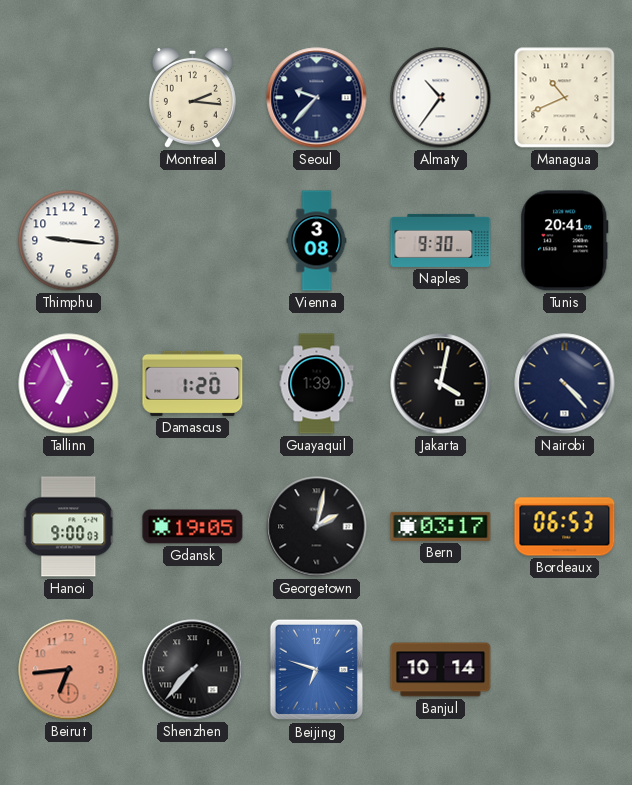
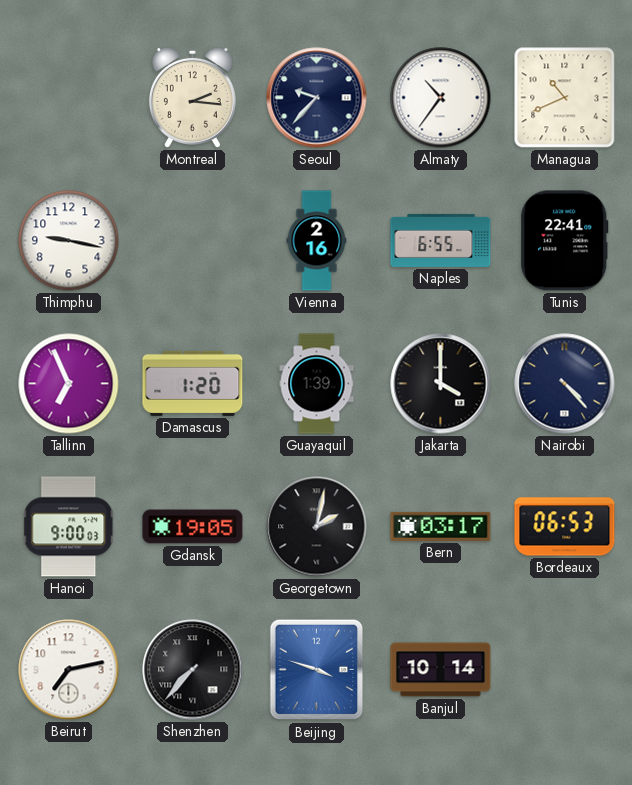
Thimphu: 9:16 -> 9:17 (69, 241)
Vienna: 3:08 -> 2:16 (317, 241)
Naples: 9:30 -> 6:55 (441, 240)
Tunis: 20:41 -> 22:41 (565, 241)
Jakarta: 4:02 -> 4:00 (441, 384)
Beirut: 6:44 -> 7:13 (69, 670)
Beirut dial: salmon -> white (69, 670)
Beijing: 6:48 -> 3:48 (317, 670)
